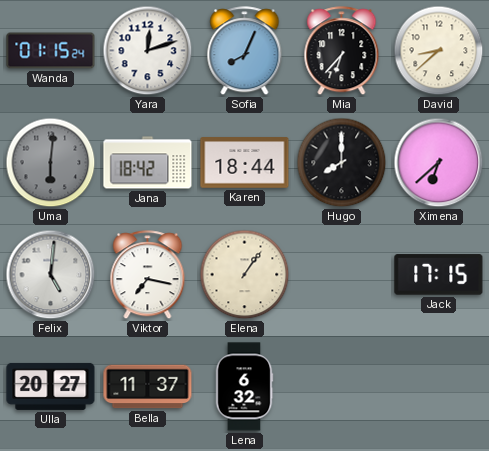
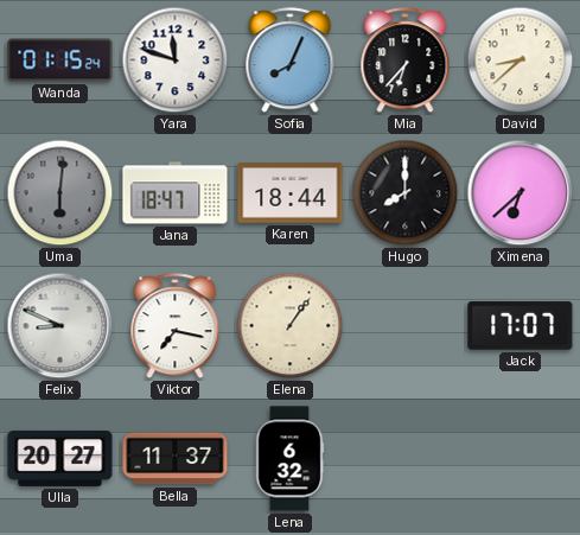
Yara: 12:12 -> 11:48 (176, 60)
Jana: 18:42 -> 18:47 (176, 193)
Felix: 5:01 -> 8:49 (60, 326)
Jack: 17:15 -> 17:07 (521, 326)
